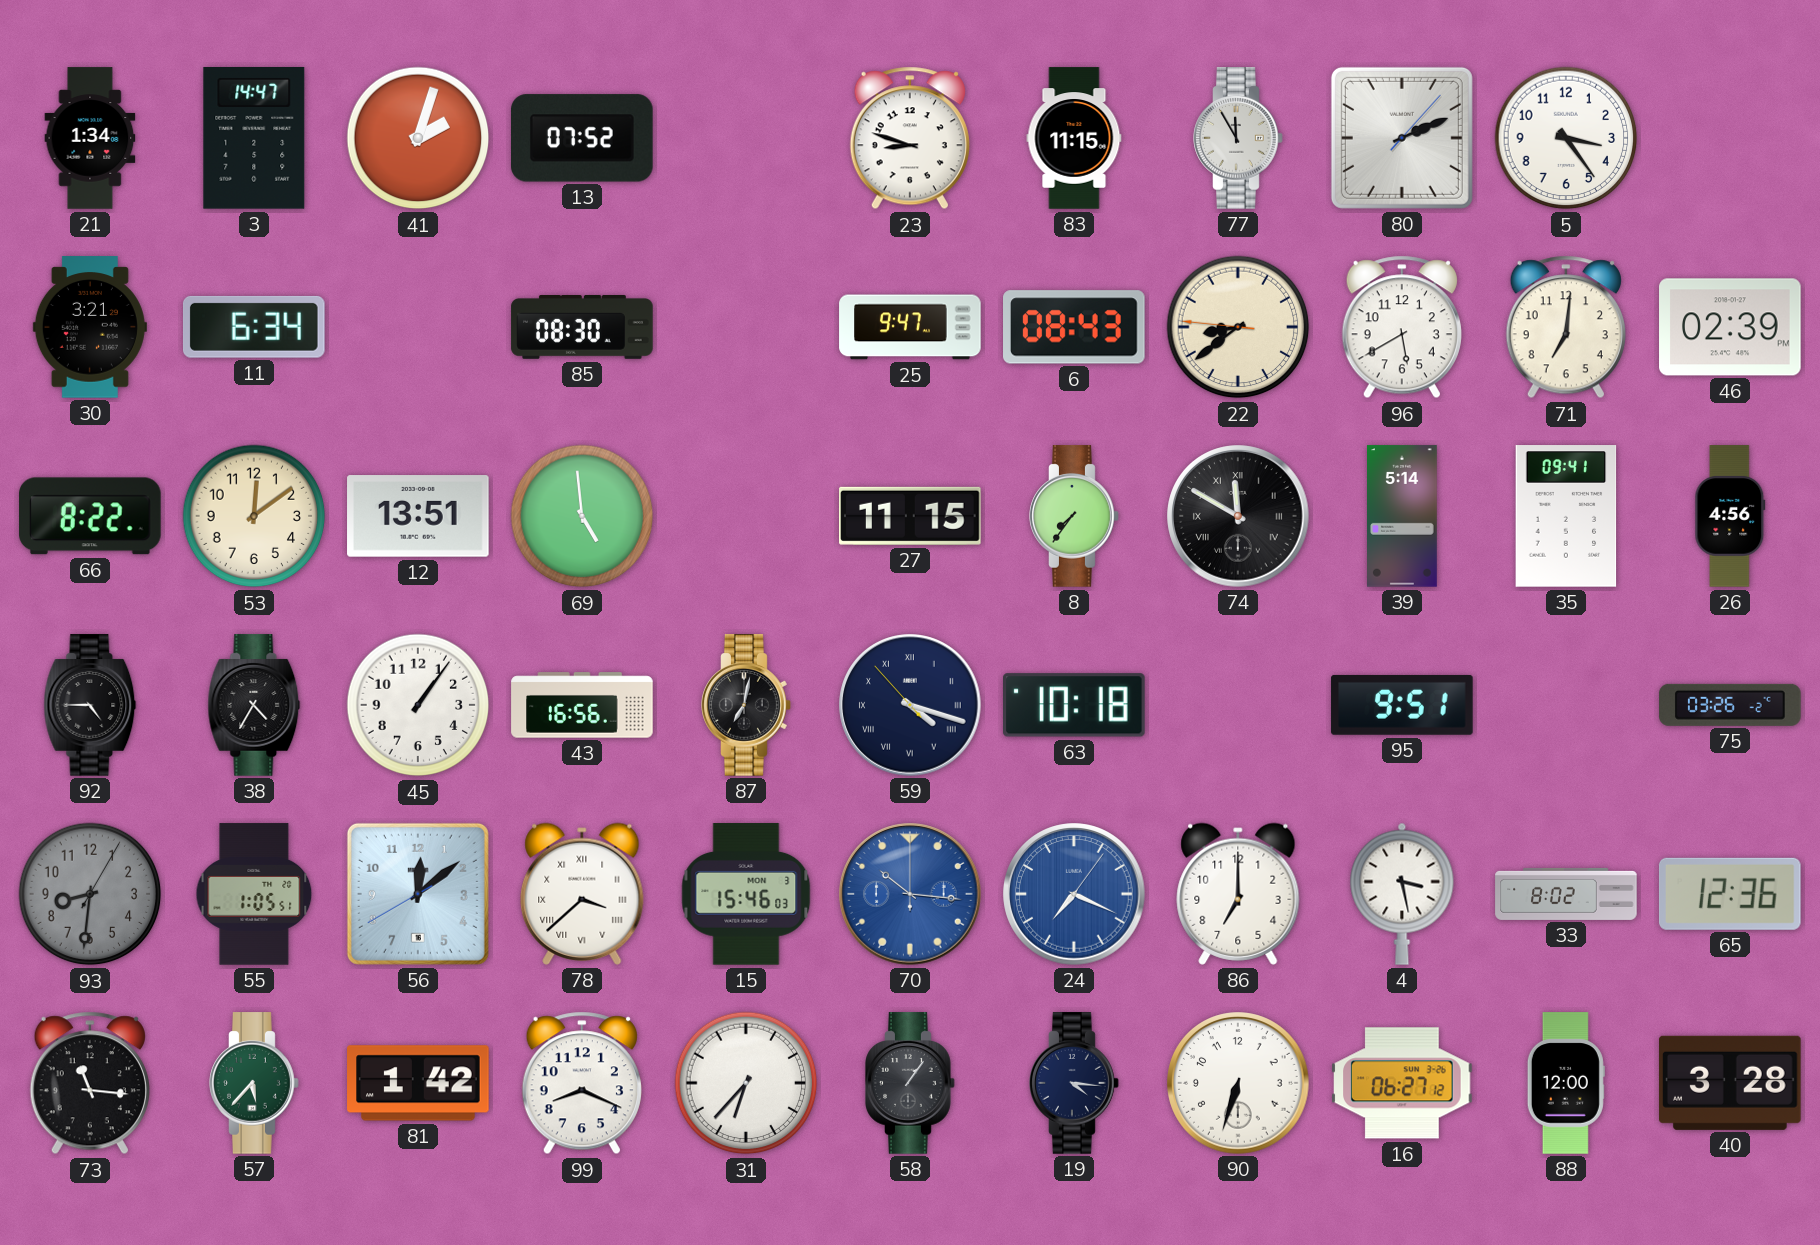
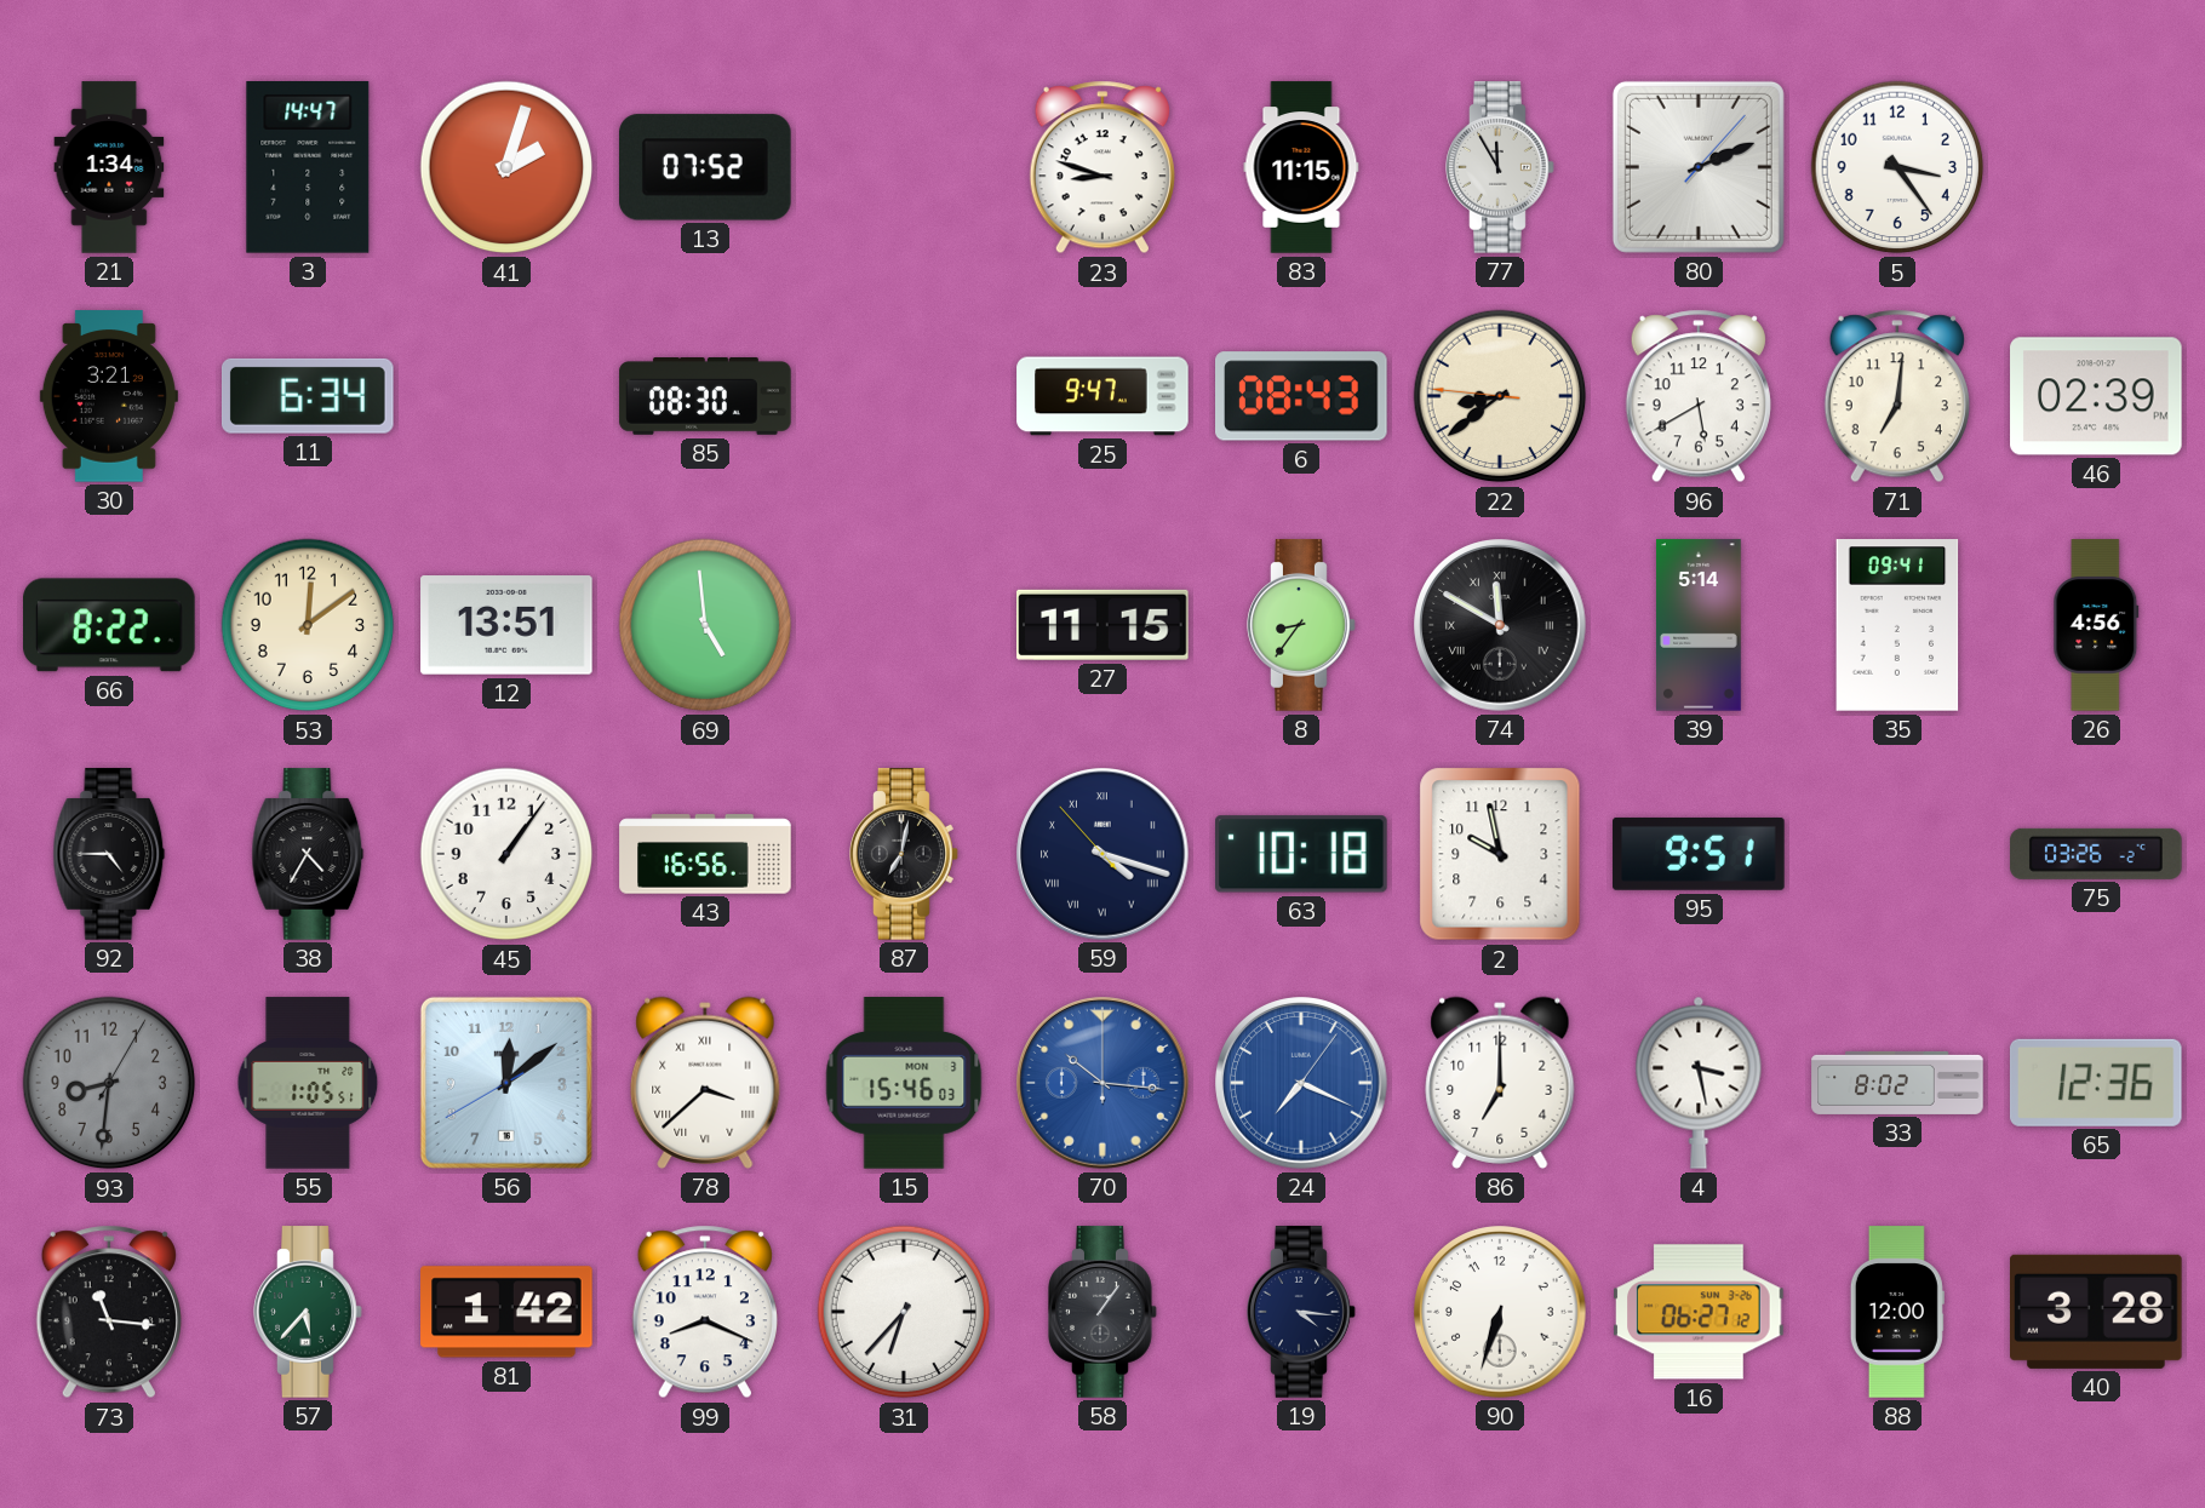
8: 7:36 -> 8:36 (1301, 625)
2: none -> 9:58 (1500, 854)
